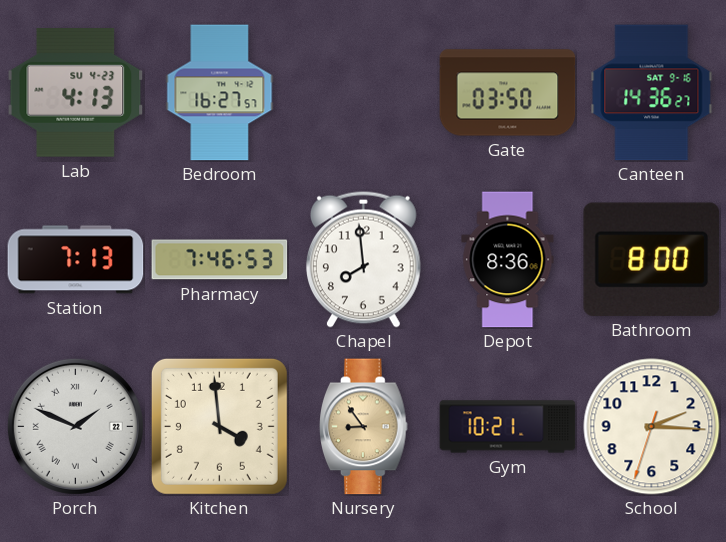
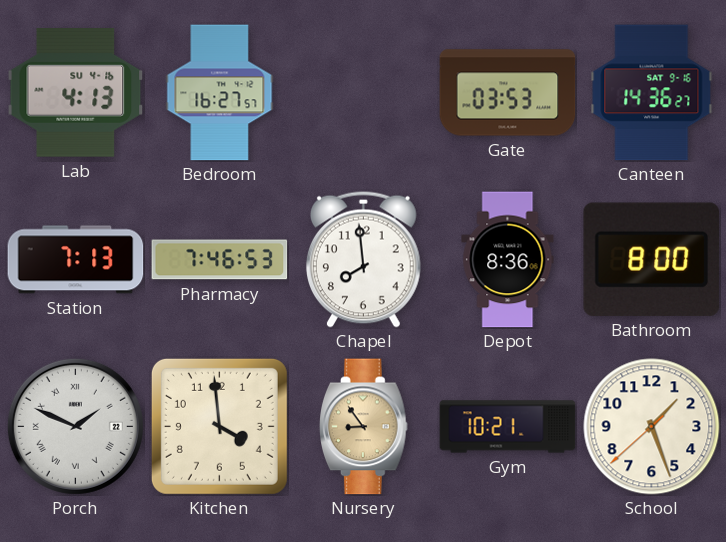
Lab date: SU 4-23 -> SU 4-16 (76, 93)
Gate: 03:50 -> 03:53 (508, 93)
School: 2:15 -> 1:26 (652, 427)
